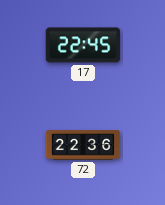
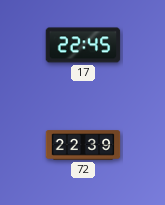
72: 22:36 -> 22:39 (83, 145)
